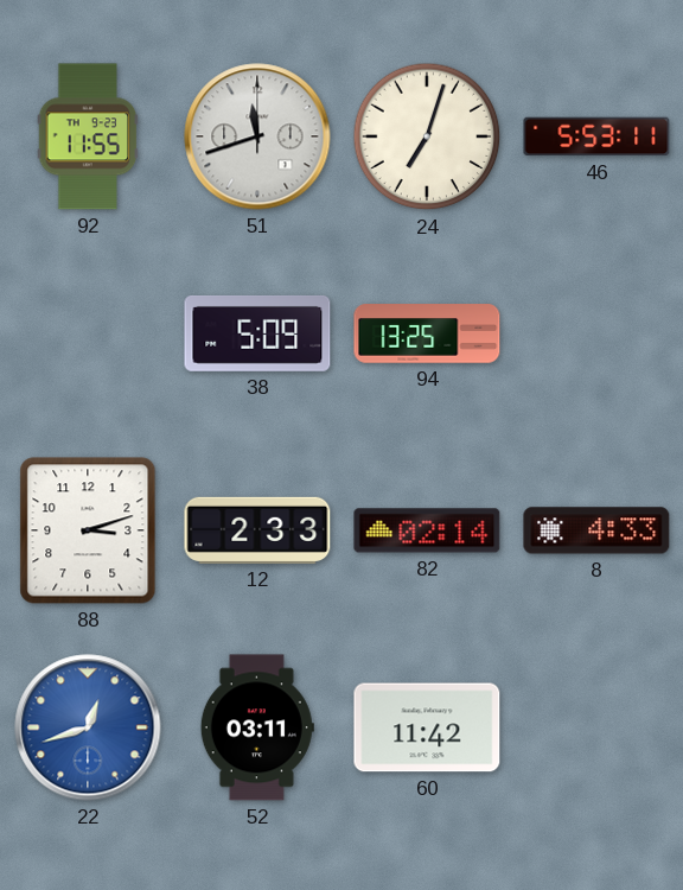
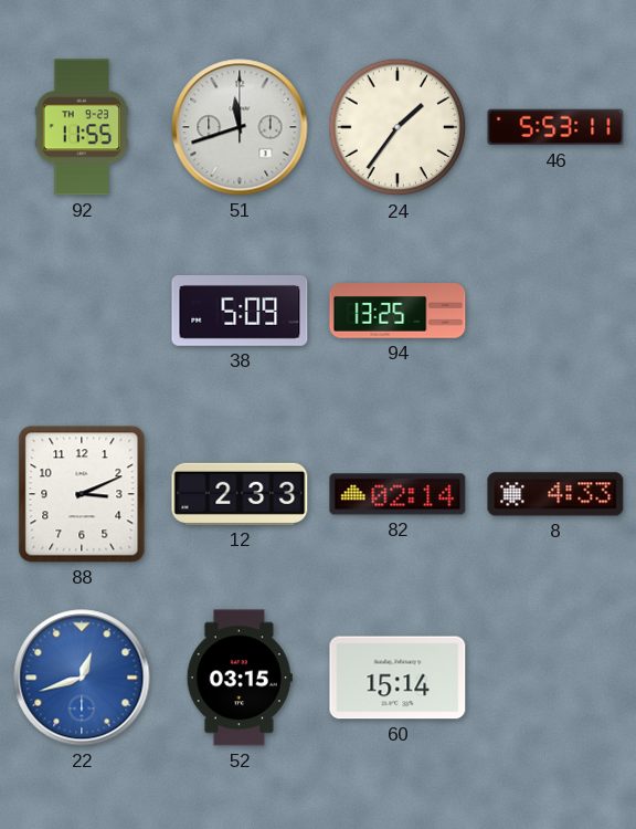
24: 7:03 -> 1:36 (397, 127)
88: 3:12 -> 3:11 (82, 494)
52: 03:11 -> 03:15 (240, 678)
60: 11:42 -> 15:14 (397, 678)
